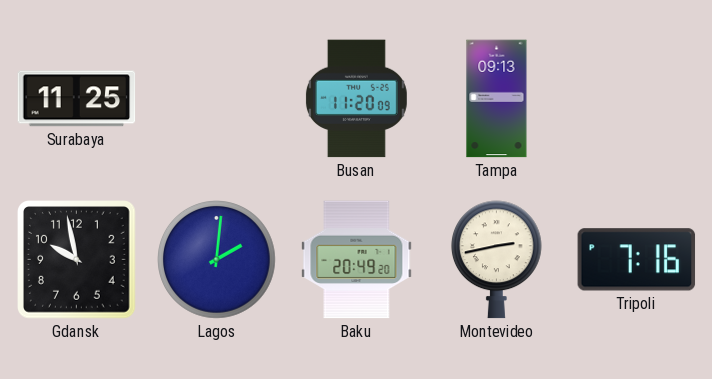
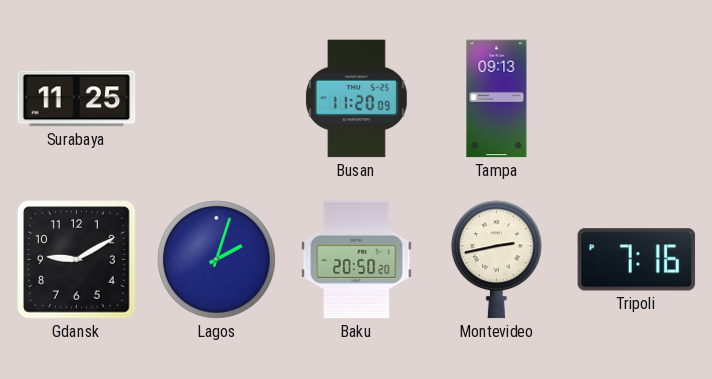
Gdansk: 9:58 -> 9:10 (77, 260)
Lagos: 2:01 -> 2:03 (217, 260)
Baku: 20:49 -> 20:50 (357, 260)
